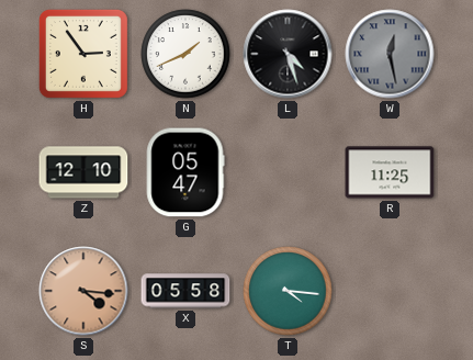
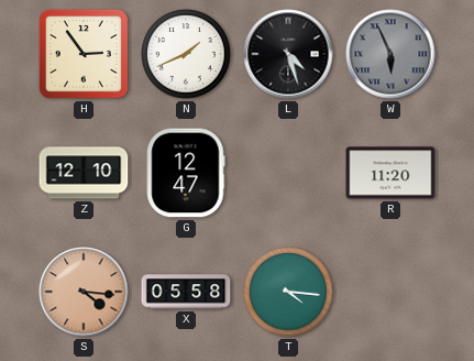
W: 12:28 -> 5:56 (390, 54)
G: 05:47 -> 12:47 (186, 173)
R: 11:25 -> 11:20 (390, 173)
